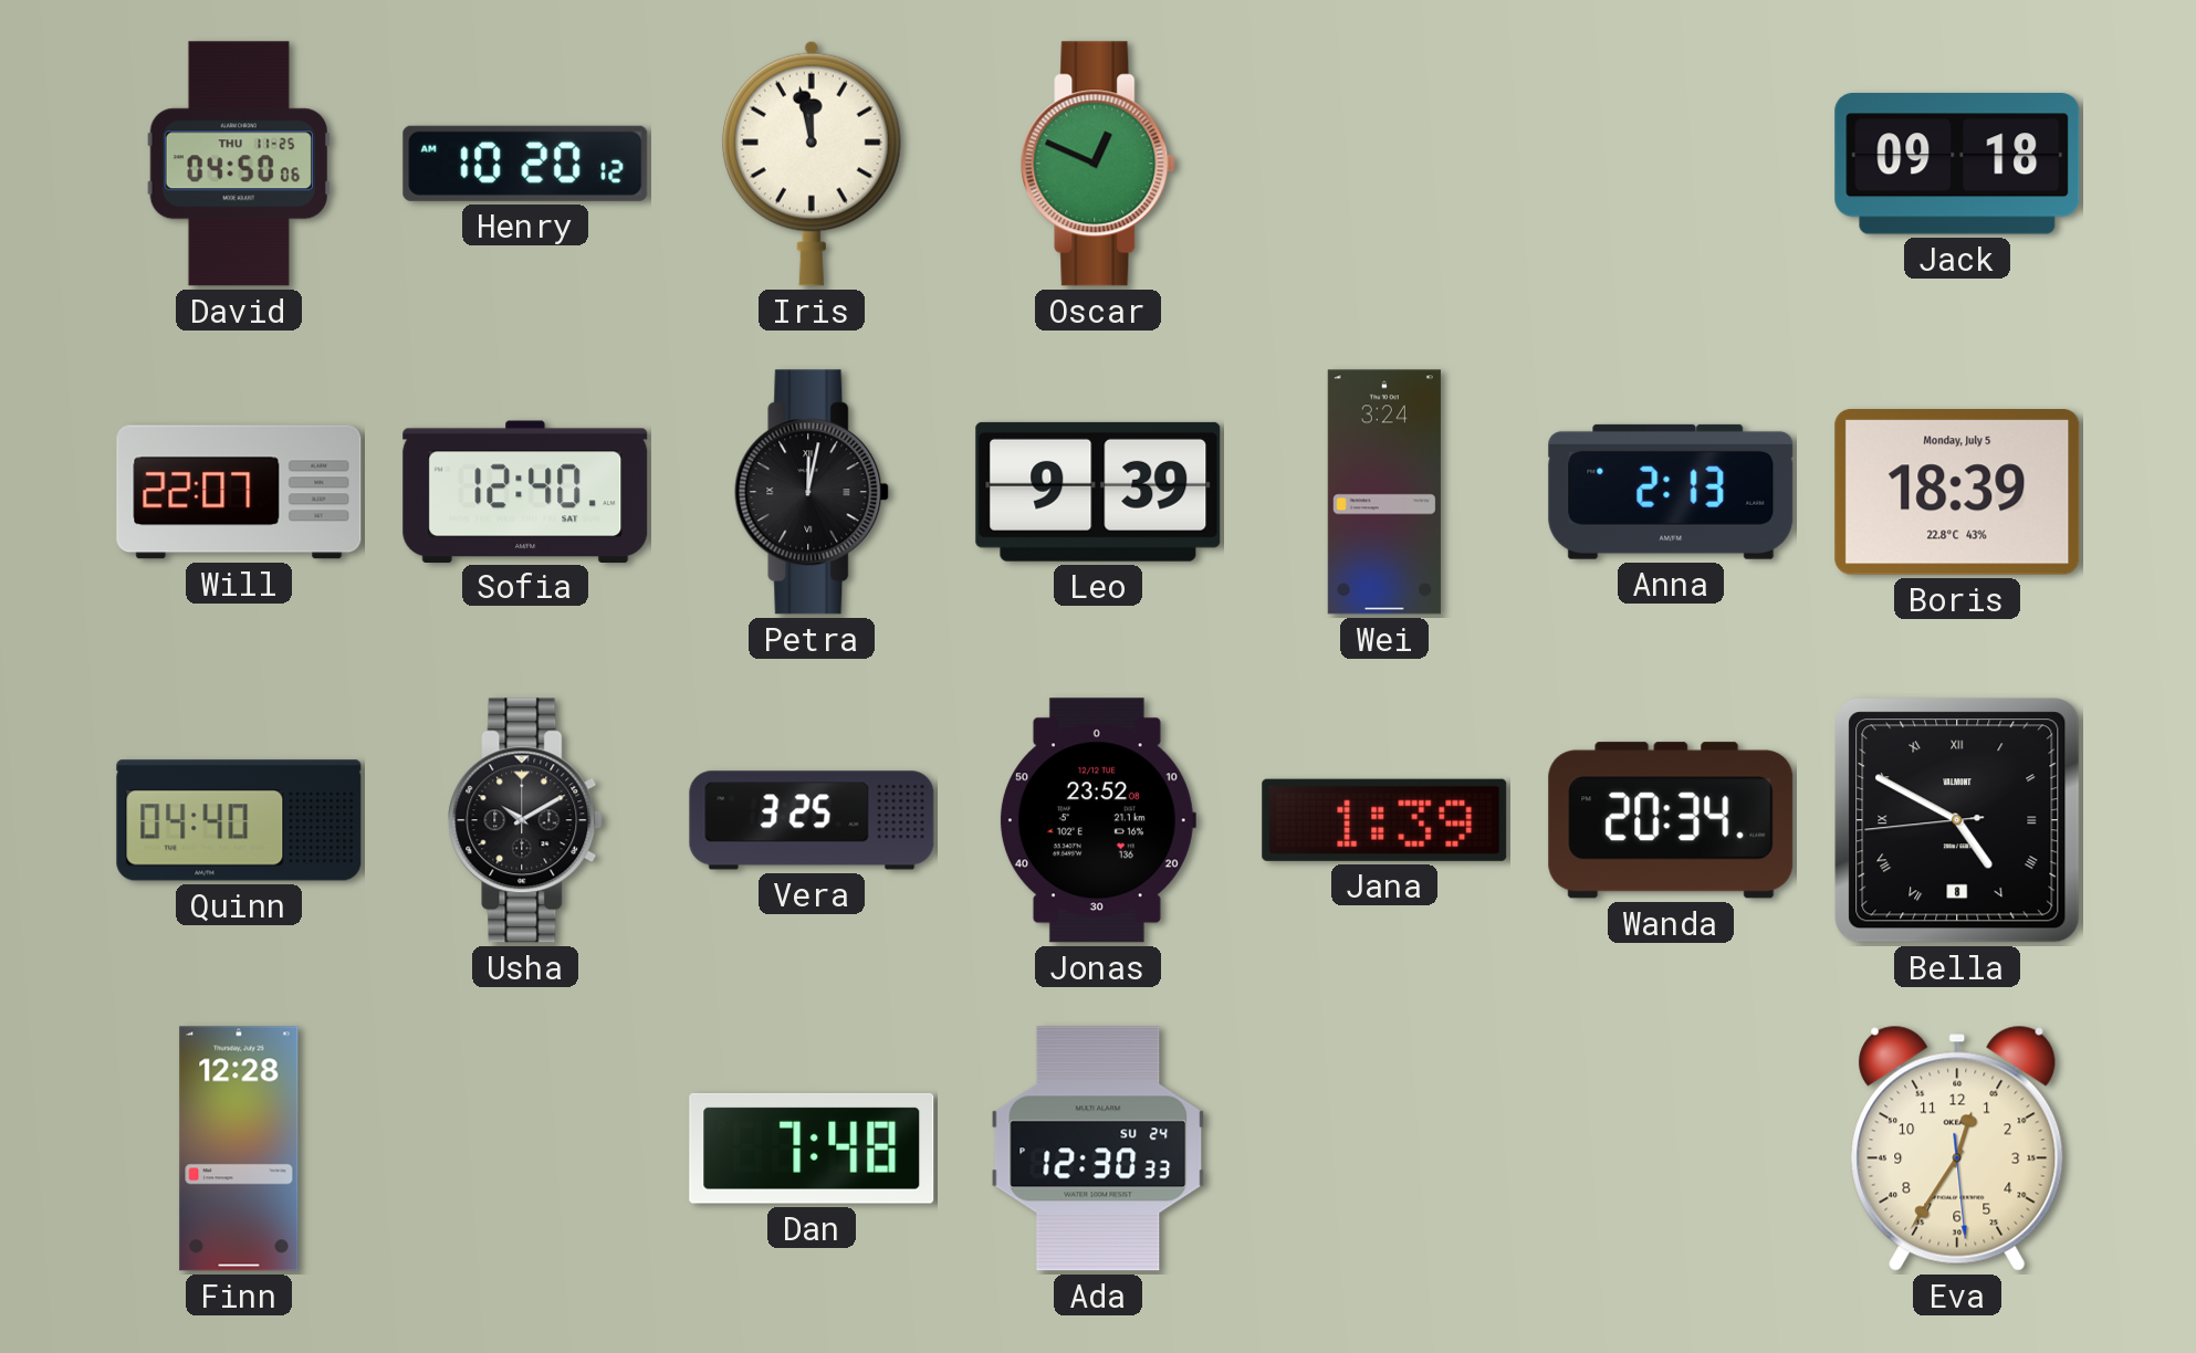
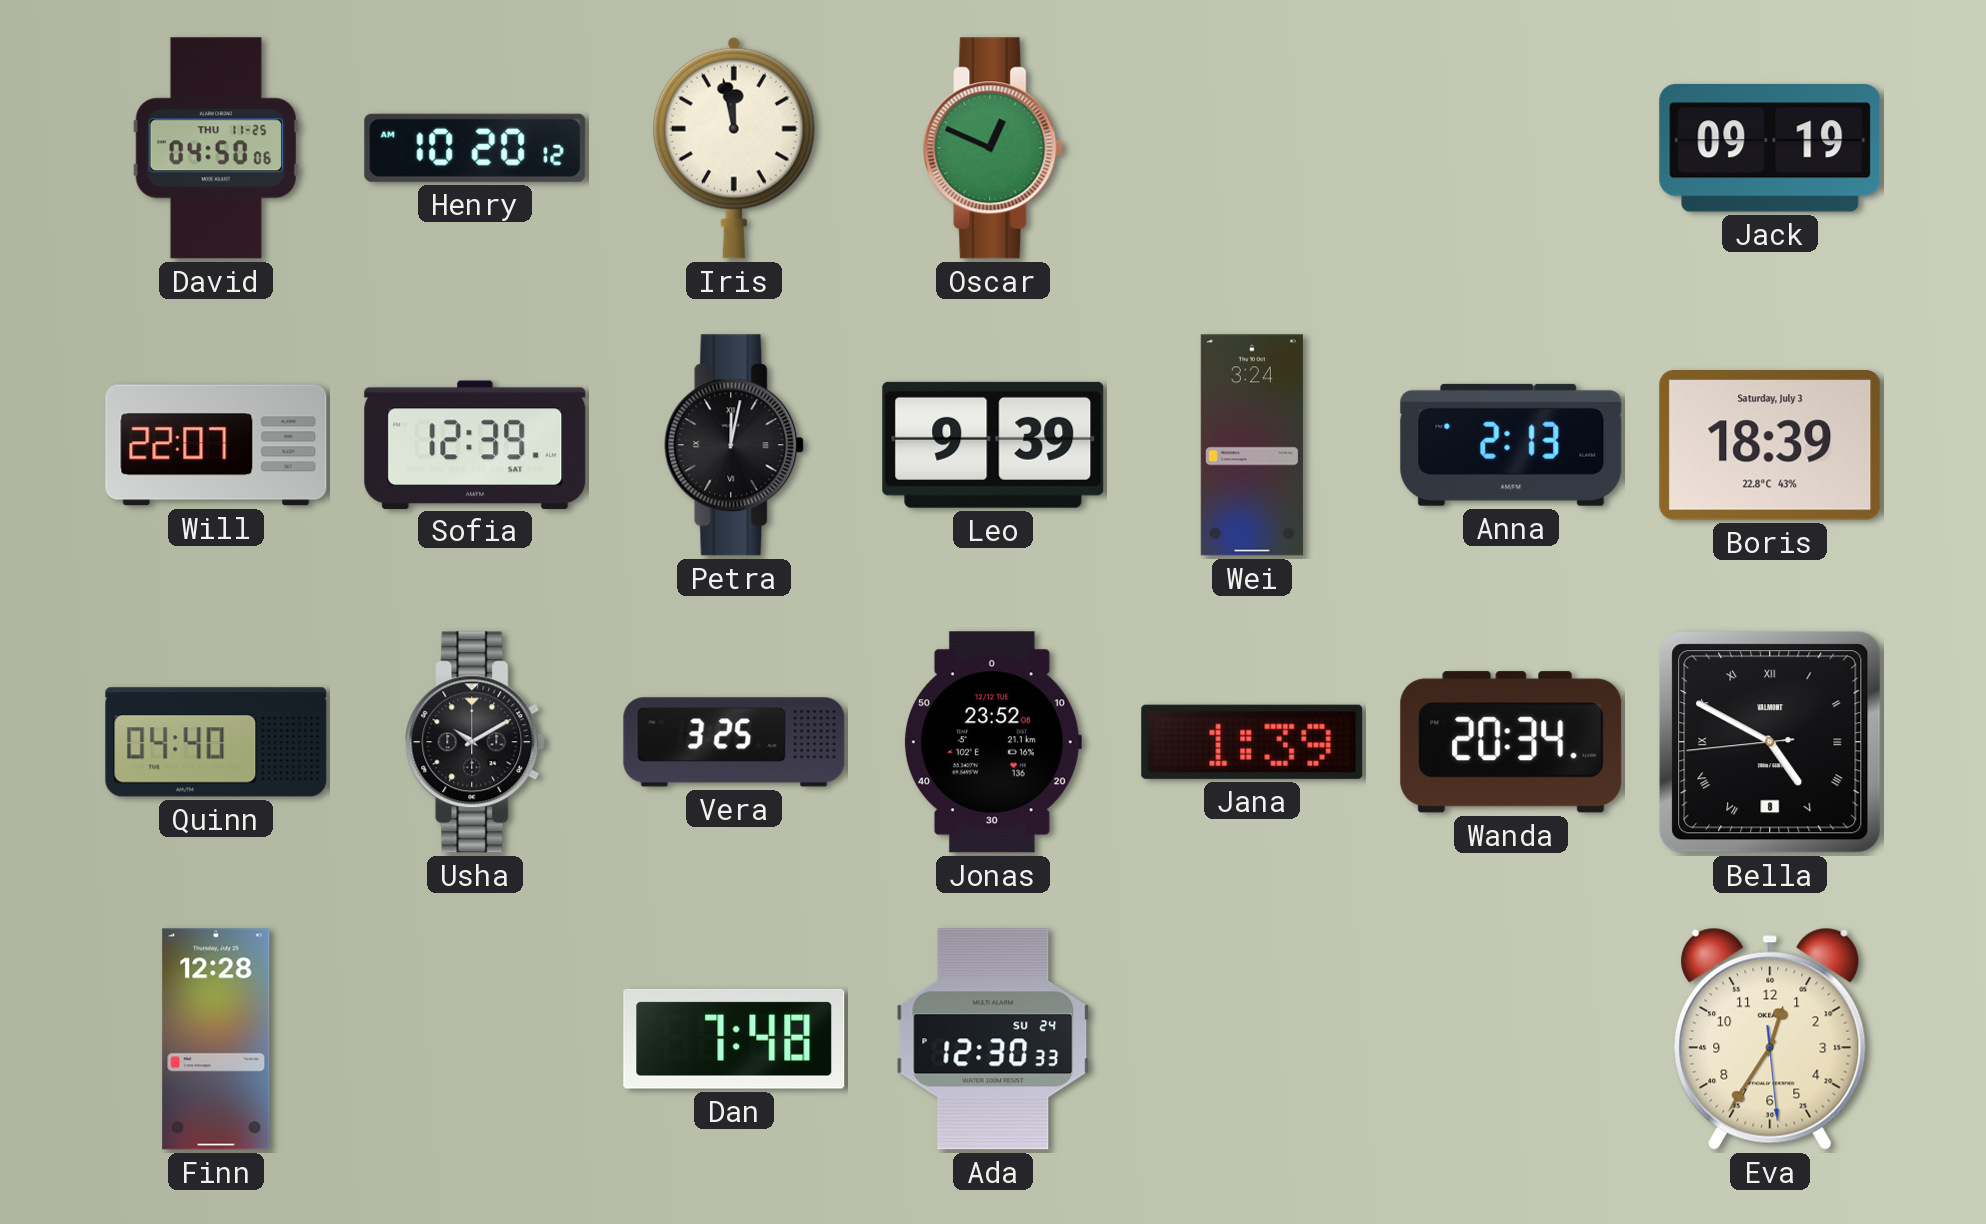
Jack: 09:18 -> 09:19 (1770, 149)
Sofia: 12:40 -> 12:39 (475, 444)
Boris date: Monday, July 5 -> Saturday, July 3 (1770, 446)
